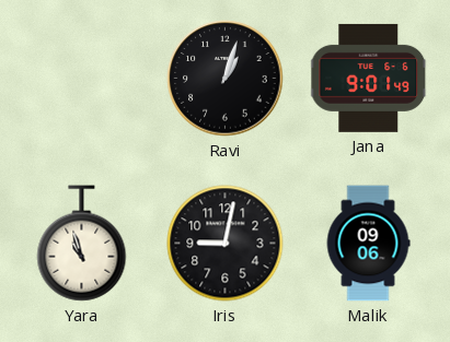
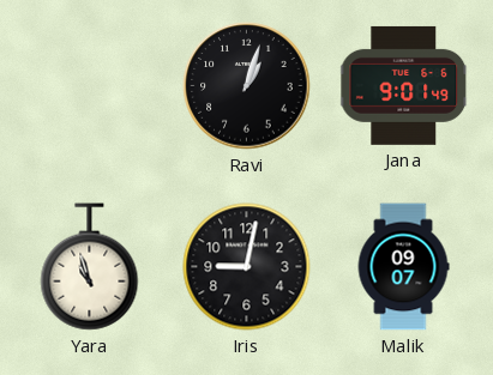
Malik: 09:06 -> 09:07 (403, 267)
